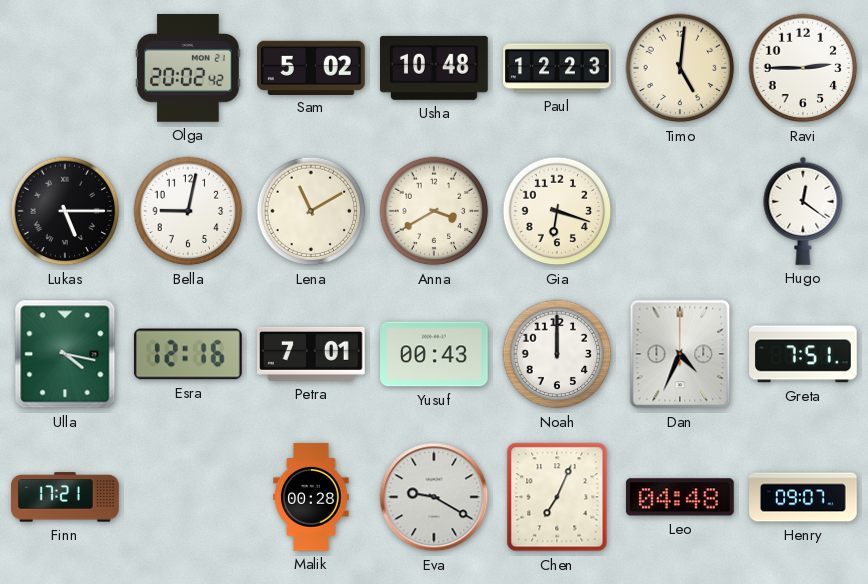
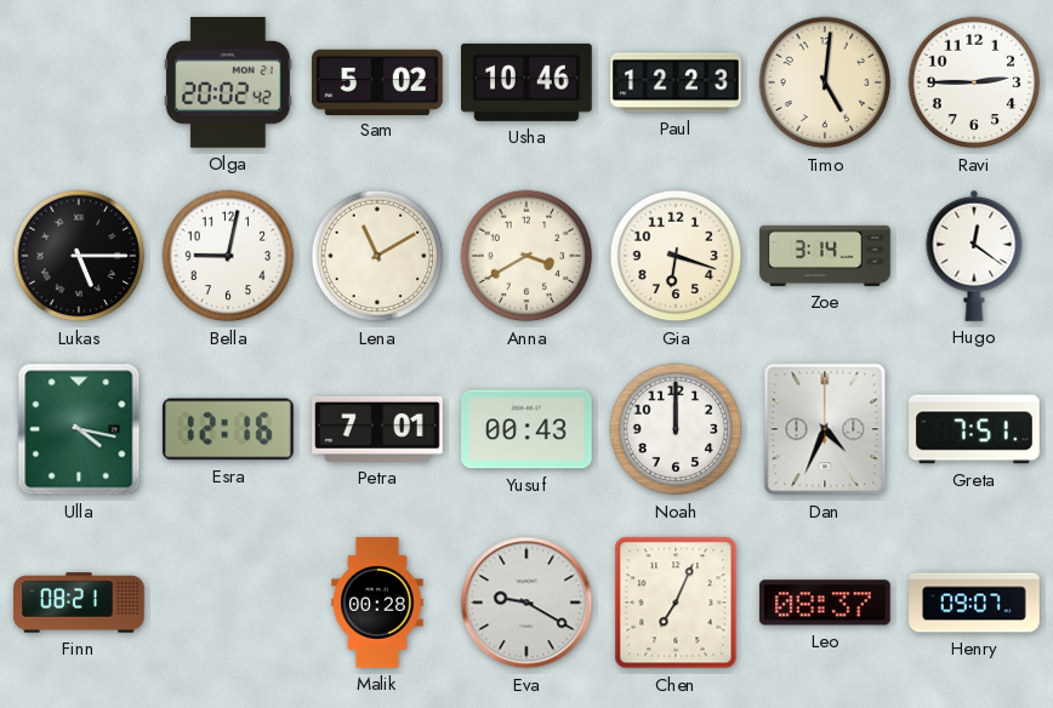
Usha: 10:48 -> 10:46 (528, 82)
Zoe: none -> 3:14 (825, 256)
Finn: 17:21 -> 08:21 (80, 603)
Leo: 04:48 -> 08:37 (825, 603)
